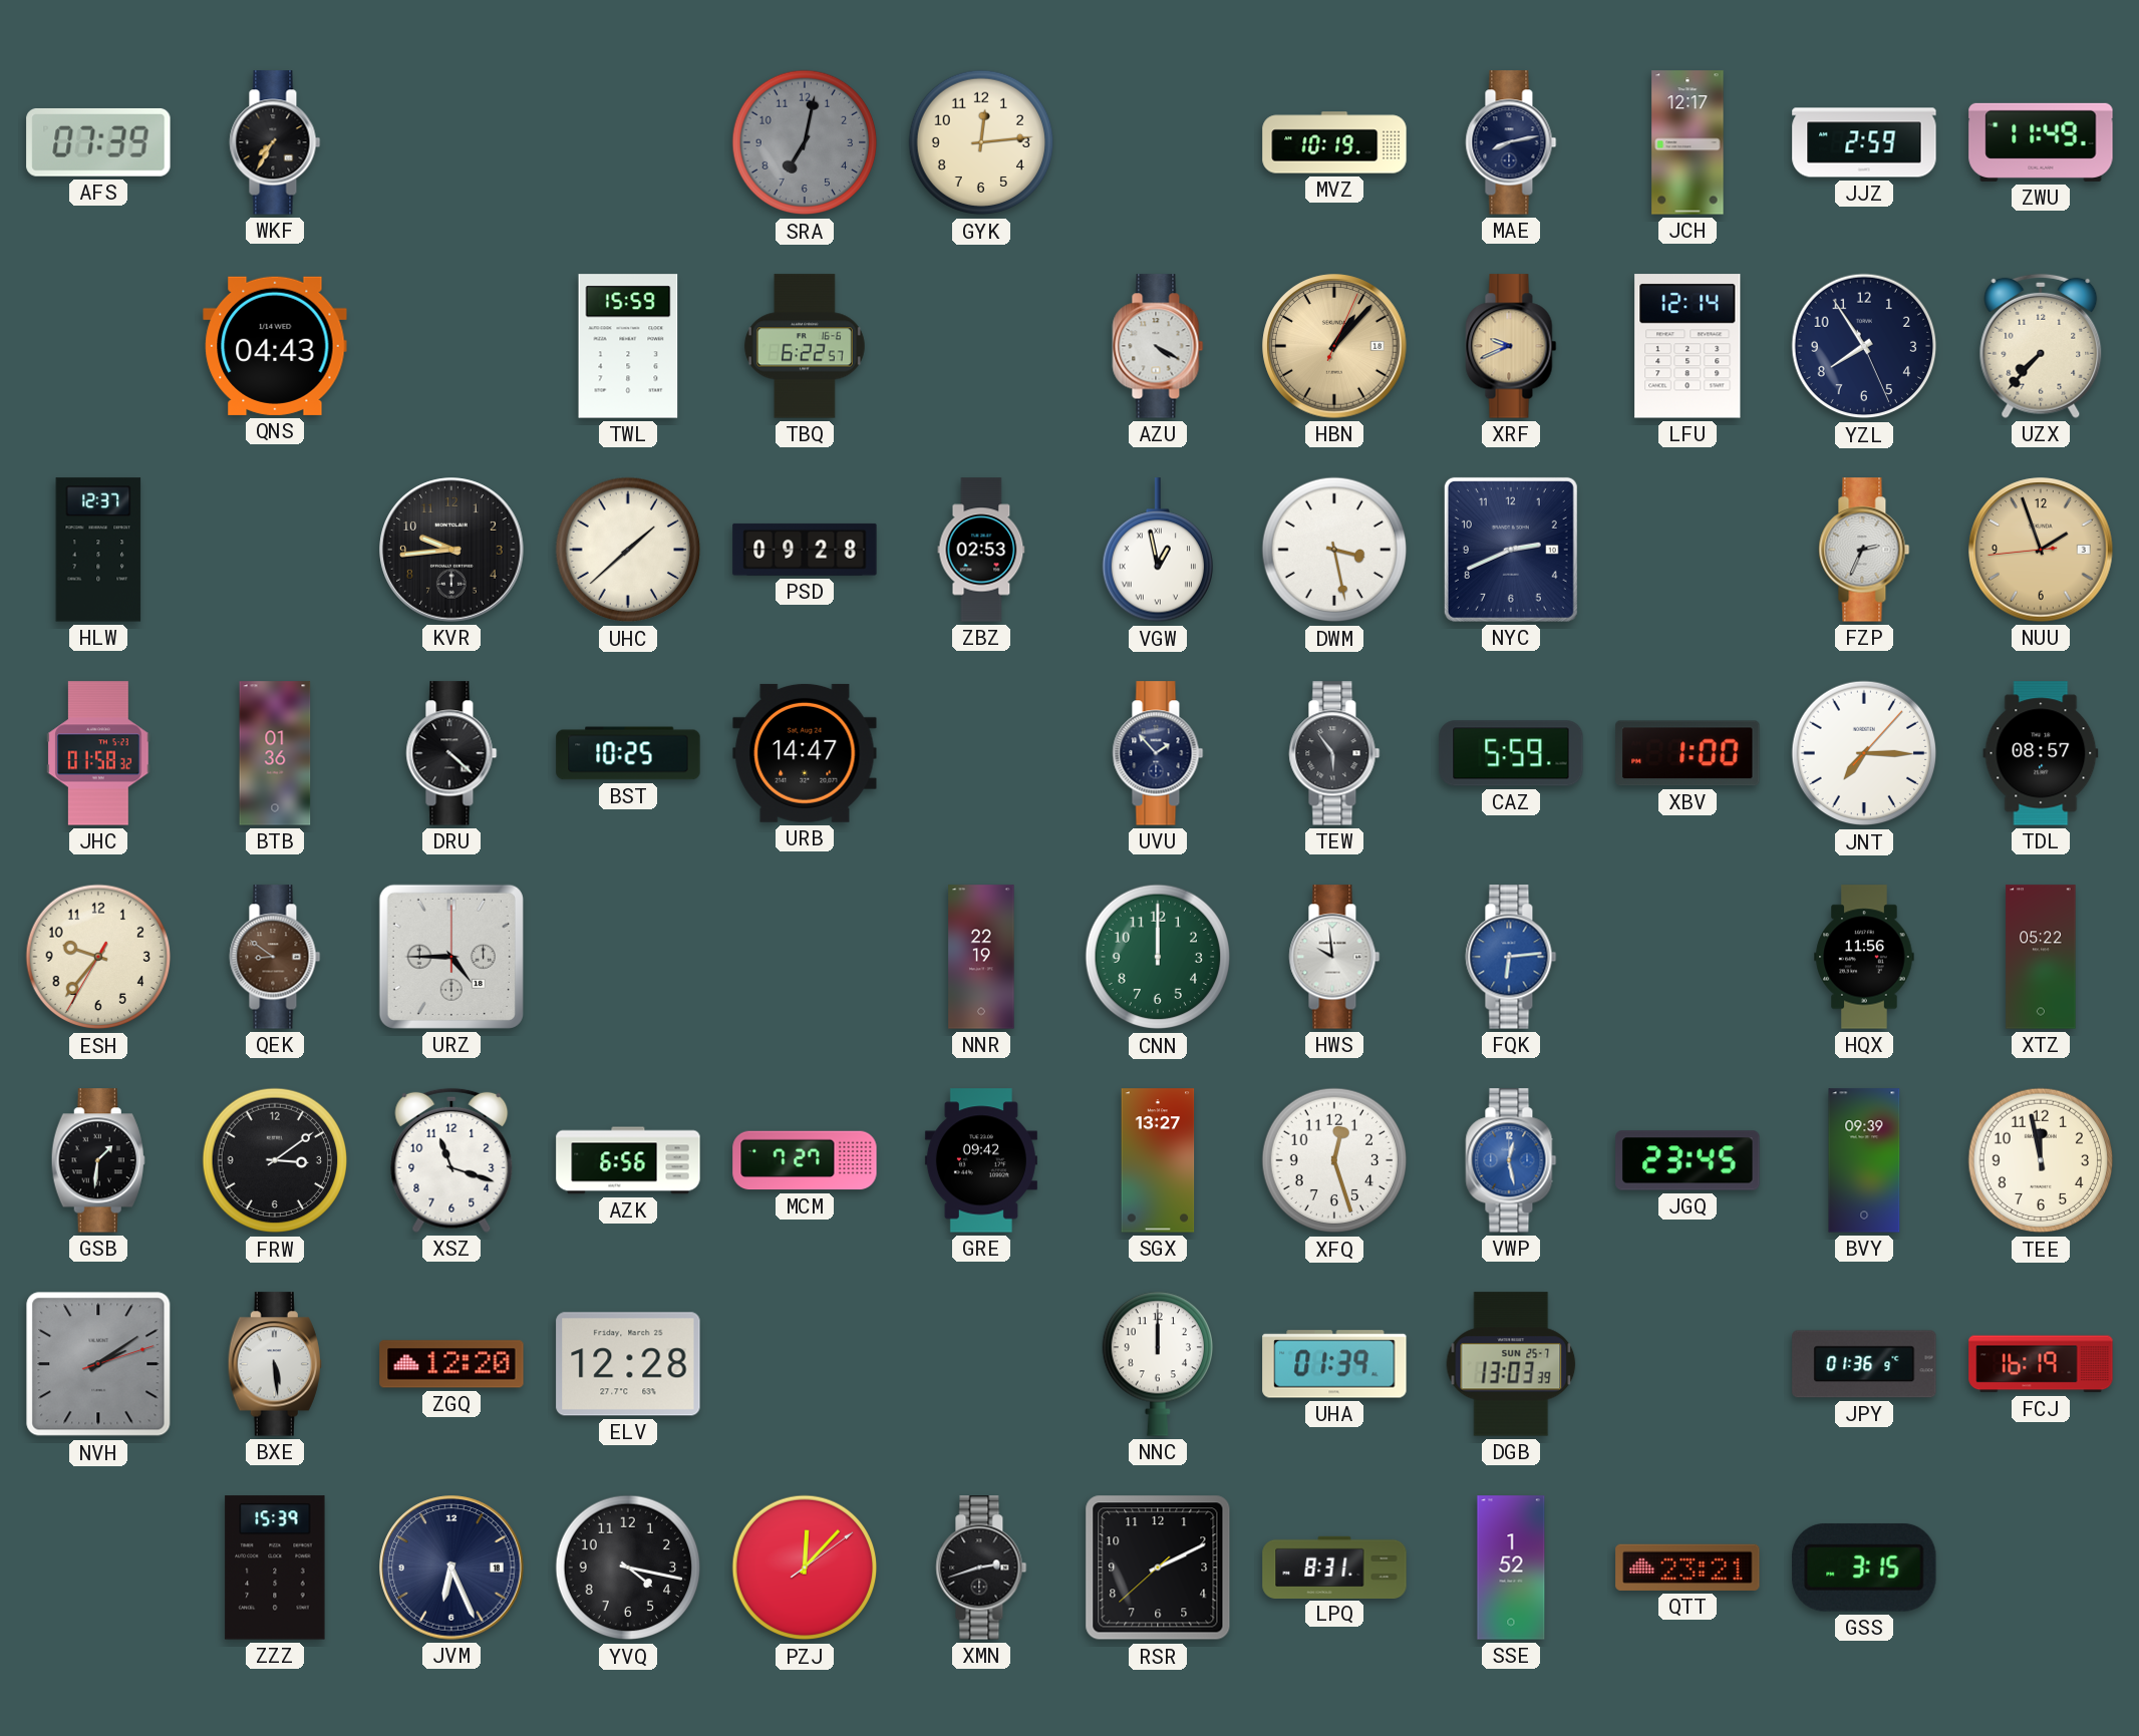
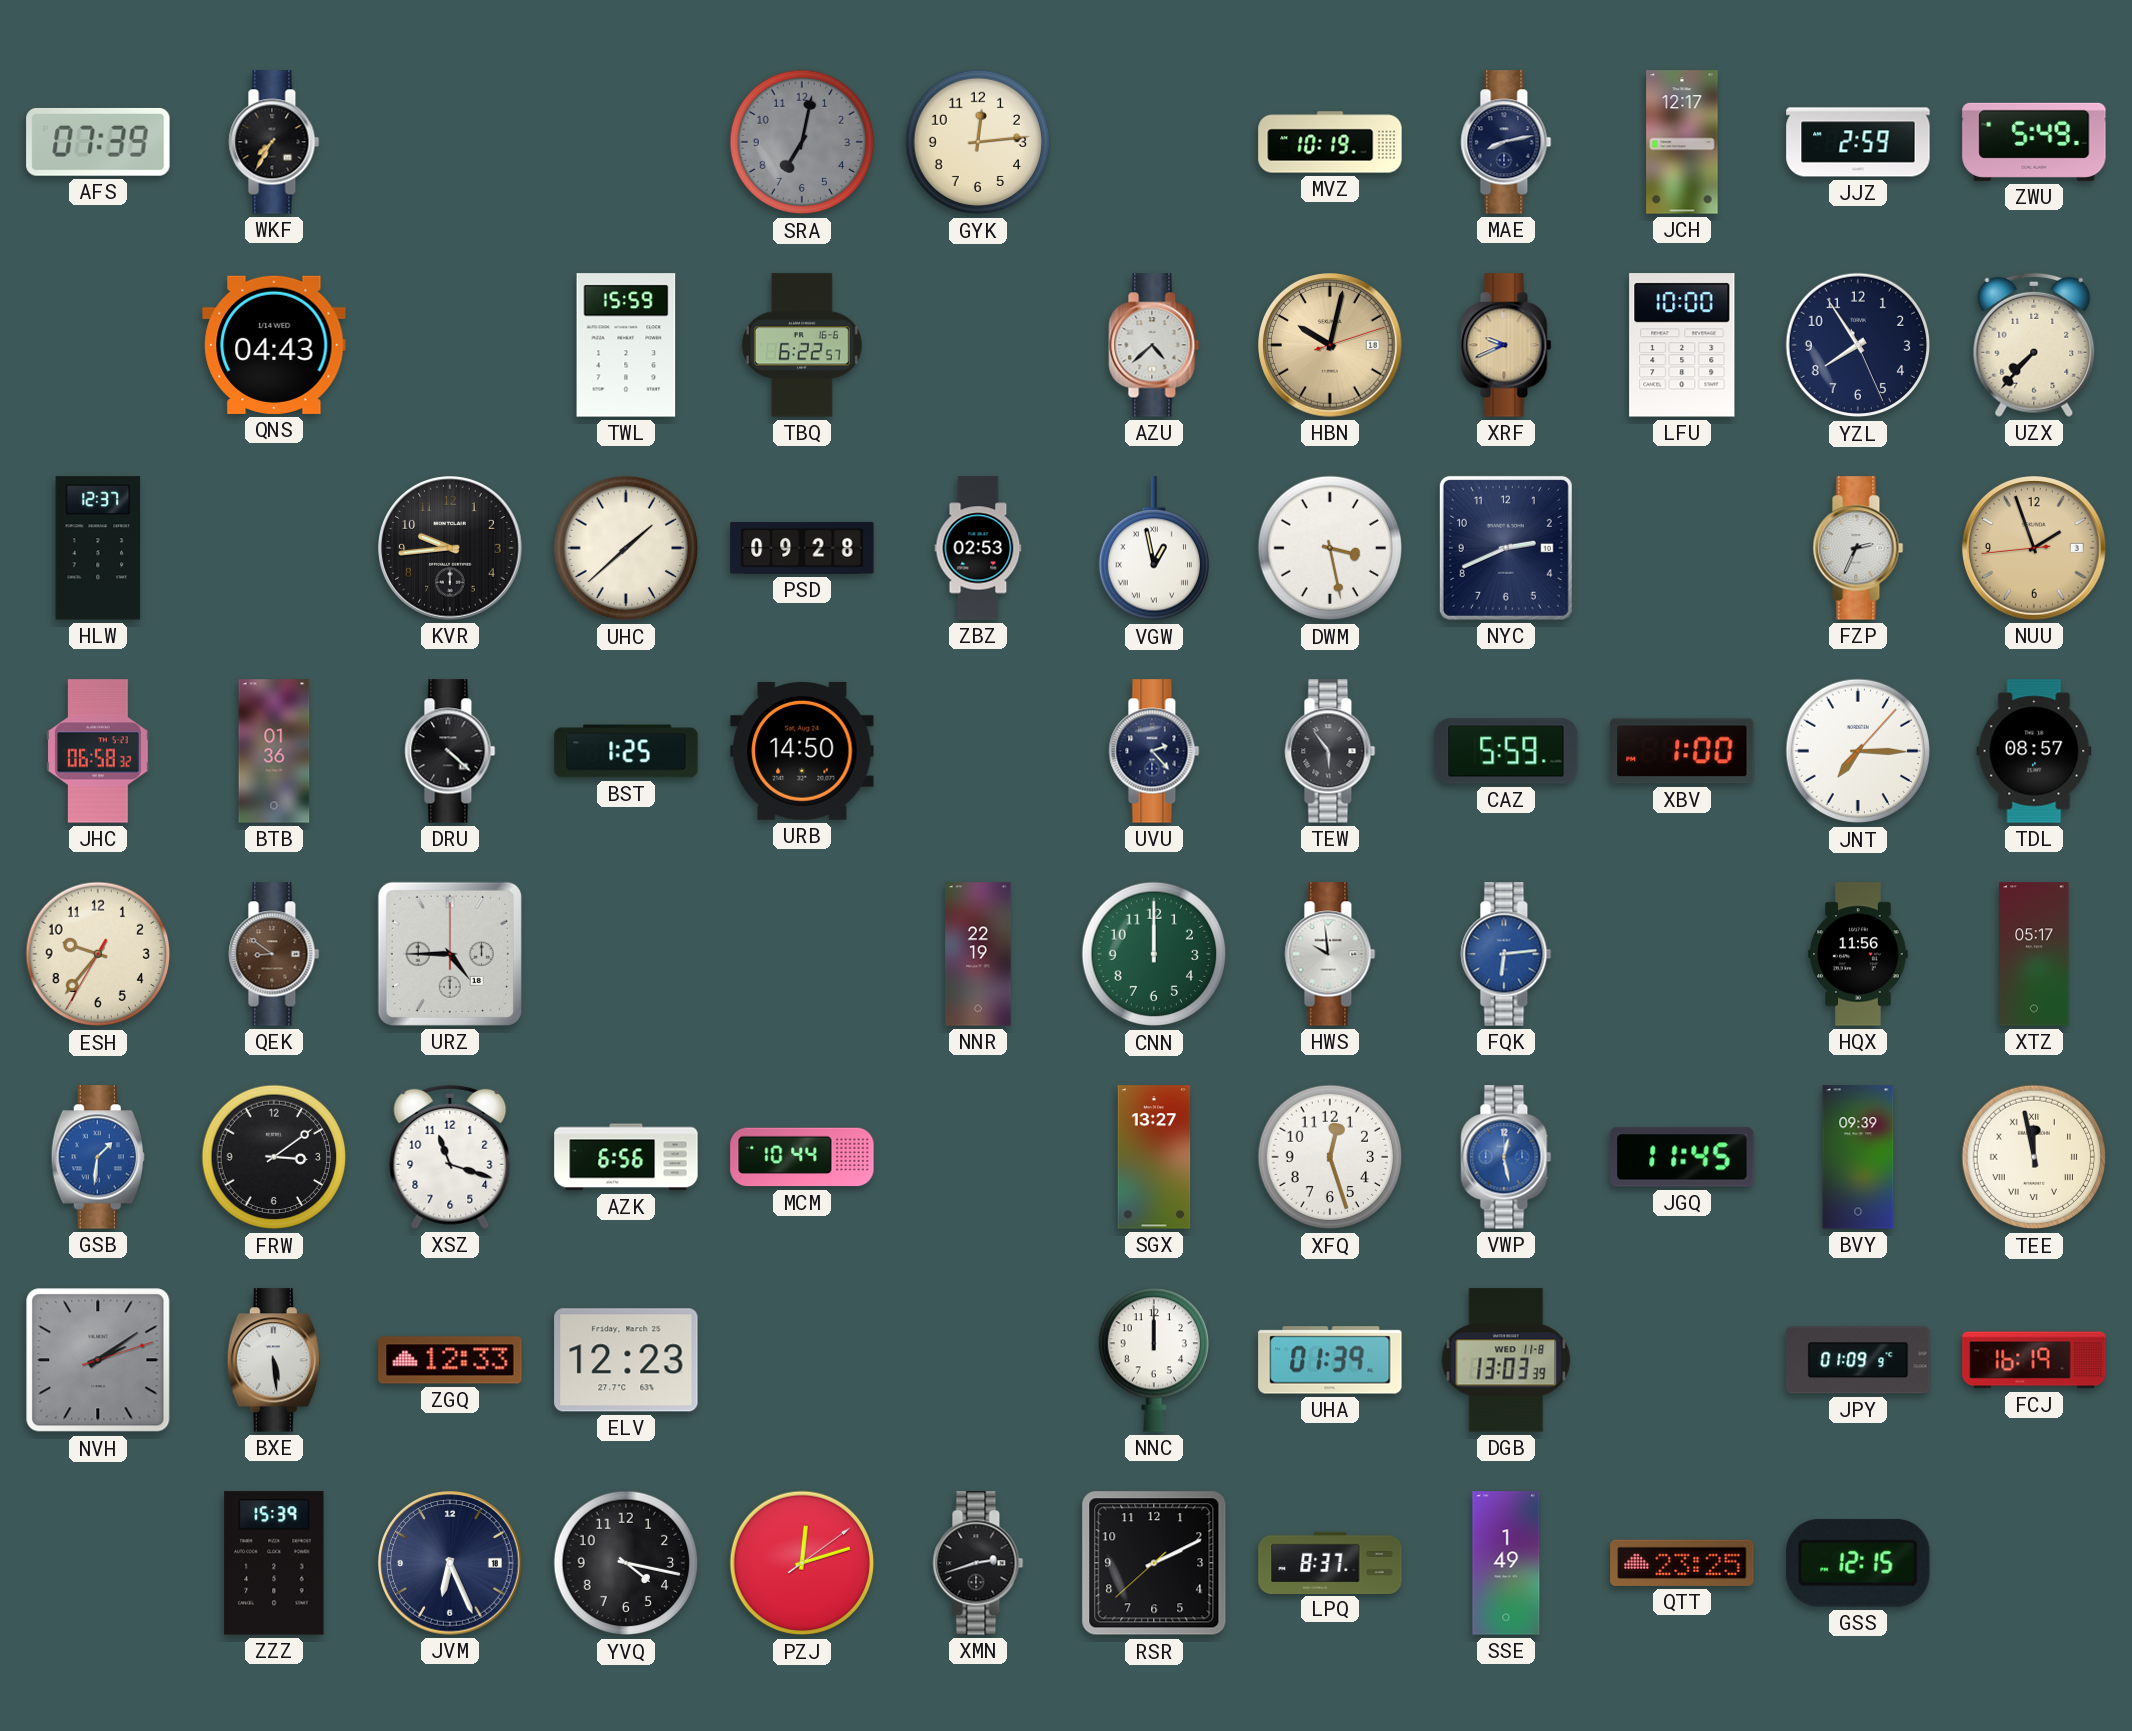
ZWU: 11:49 -> 5:49 (2034, 142)
AZU: 4:20 -> 4:38 (1154, 345)
HBN: 1:07 -> 10:02 (1330, 345)
LFU: 12:14 -> 10:00 (1682, 345)
JHC: 01:58 -> 06:58 (98, 751)
BST: 10:25 -> 1:25 (626, 751)
URB: 14:47 -> 14:50 (802, 751)
UVU: 1:53 -> 2:23 (1154, 751)
XTZ: 05:22 -> 05:17 (2034, 954)
GSB dial: black -> blue (98, 1157)
MCM: 7:27 -> 10:44 (802, 1157)
GRE: 09:42 -> none (981, 1160)
JGQ: 23:45 -> 11:45 (1682, 1157)
TEE numerals: Arabic -> Roman (2034, 1157)
ZGQ: 12:20 -> 12:33 (450, 1360)
ELV: 12:28 -> 12:23 (626, 1360)
DGB date: SUN 25-7 -> WED 11-8 (1506, 1360)
JPY: 01:36 -> 01:09 (1858, 1360)
PZJ: 12:07 -> 12:12 (802, 1563)
LPQ: 8:31 -> 8:37 (1330, 1562)
SSE: 1:52 -> 1:49 (1506, 1563)
QTT: 23:21 -> 23:25 (1682, 1563)
GSS: 3:15 -> 12:15 (1858, 1563)
